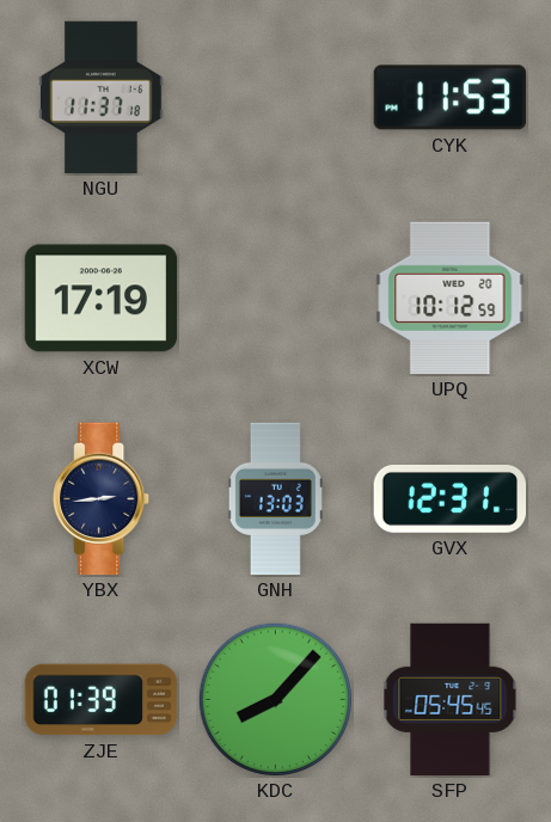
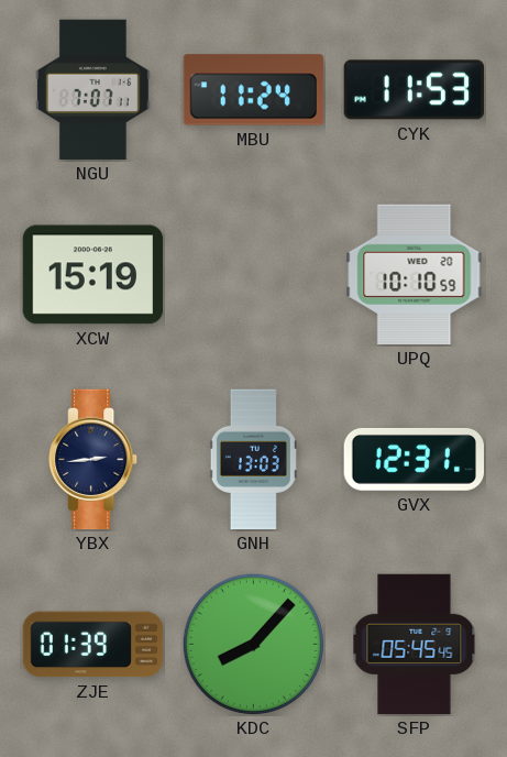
NGU: 11:37 -> 7:07 (93, 90)
MBU: none -> 11:24 (254, 90)
XCW: 17:19 -> 15:19 (93, 275)
UPQ: 10:12 -> 10:10 (415, 275)
